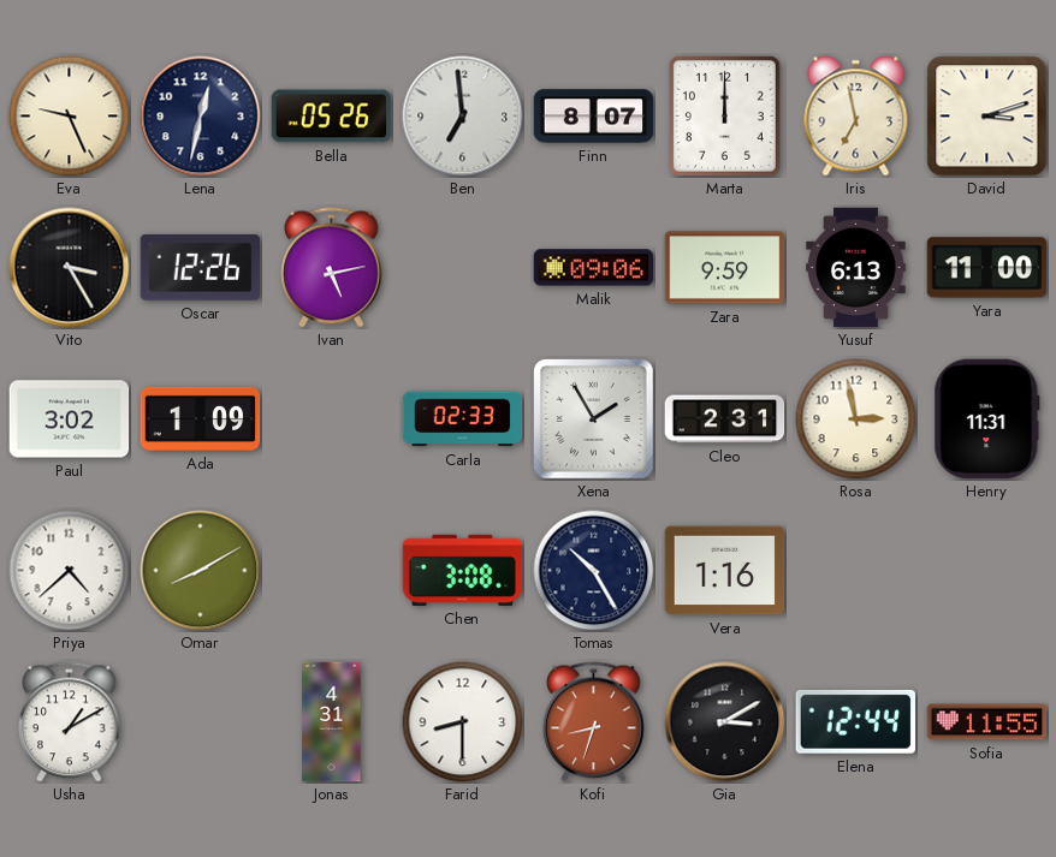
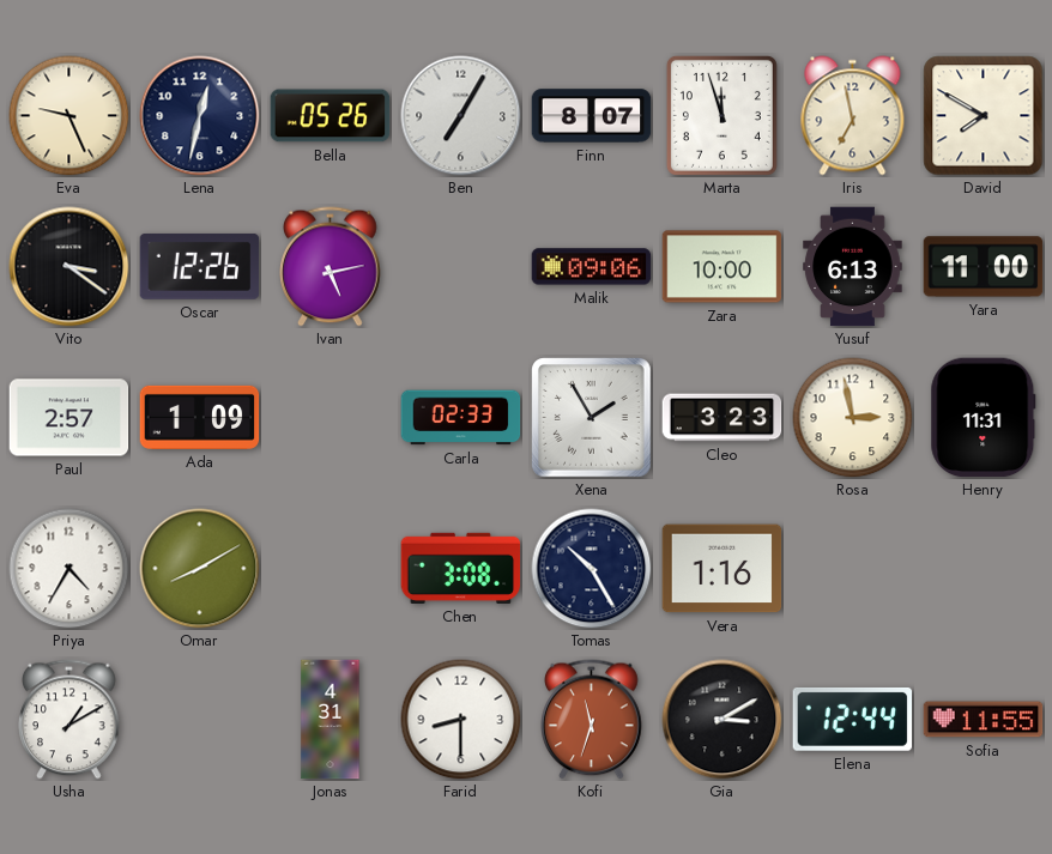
Ben: 6:59 -> 7:05 (461, 116)
Marta: 12:00 -> 11:57 (721, 115)
David: 3:12 -> 7:50 (984, 116)
Vito: 3:25 -> 3:21 (69, 267)
Zara: 9:59 -> 10:00 (723, 267)
Paul: 3:02 -> 2:57 (69, 418)
Cleo: 2:31 -> 3:23 (723, 418)
Priya: 4:38 -> 4:35 (69, 569)
Kofi: 8:33 -> 11:33 (592, 720)
